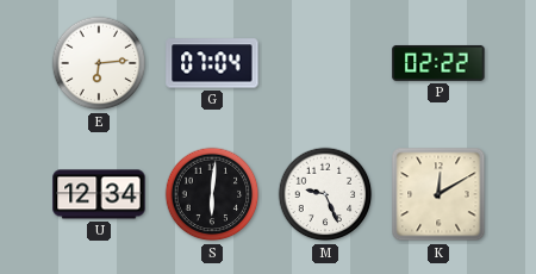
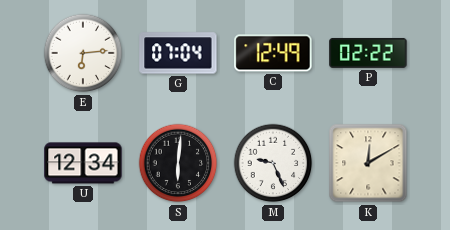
C: none -> 12:49 (273, 53)
